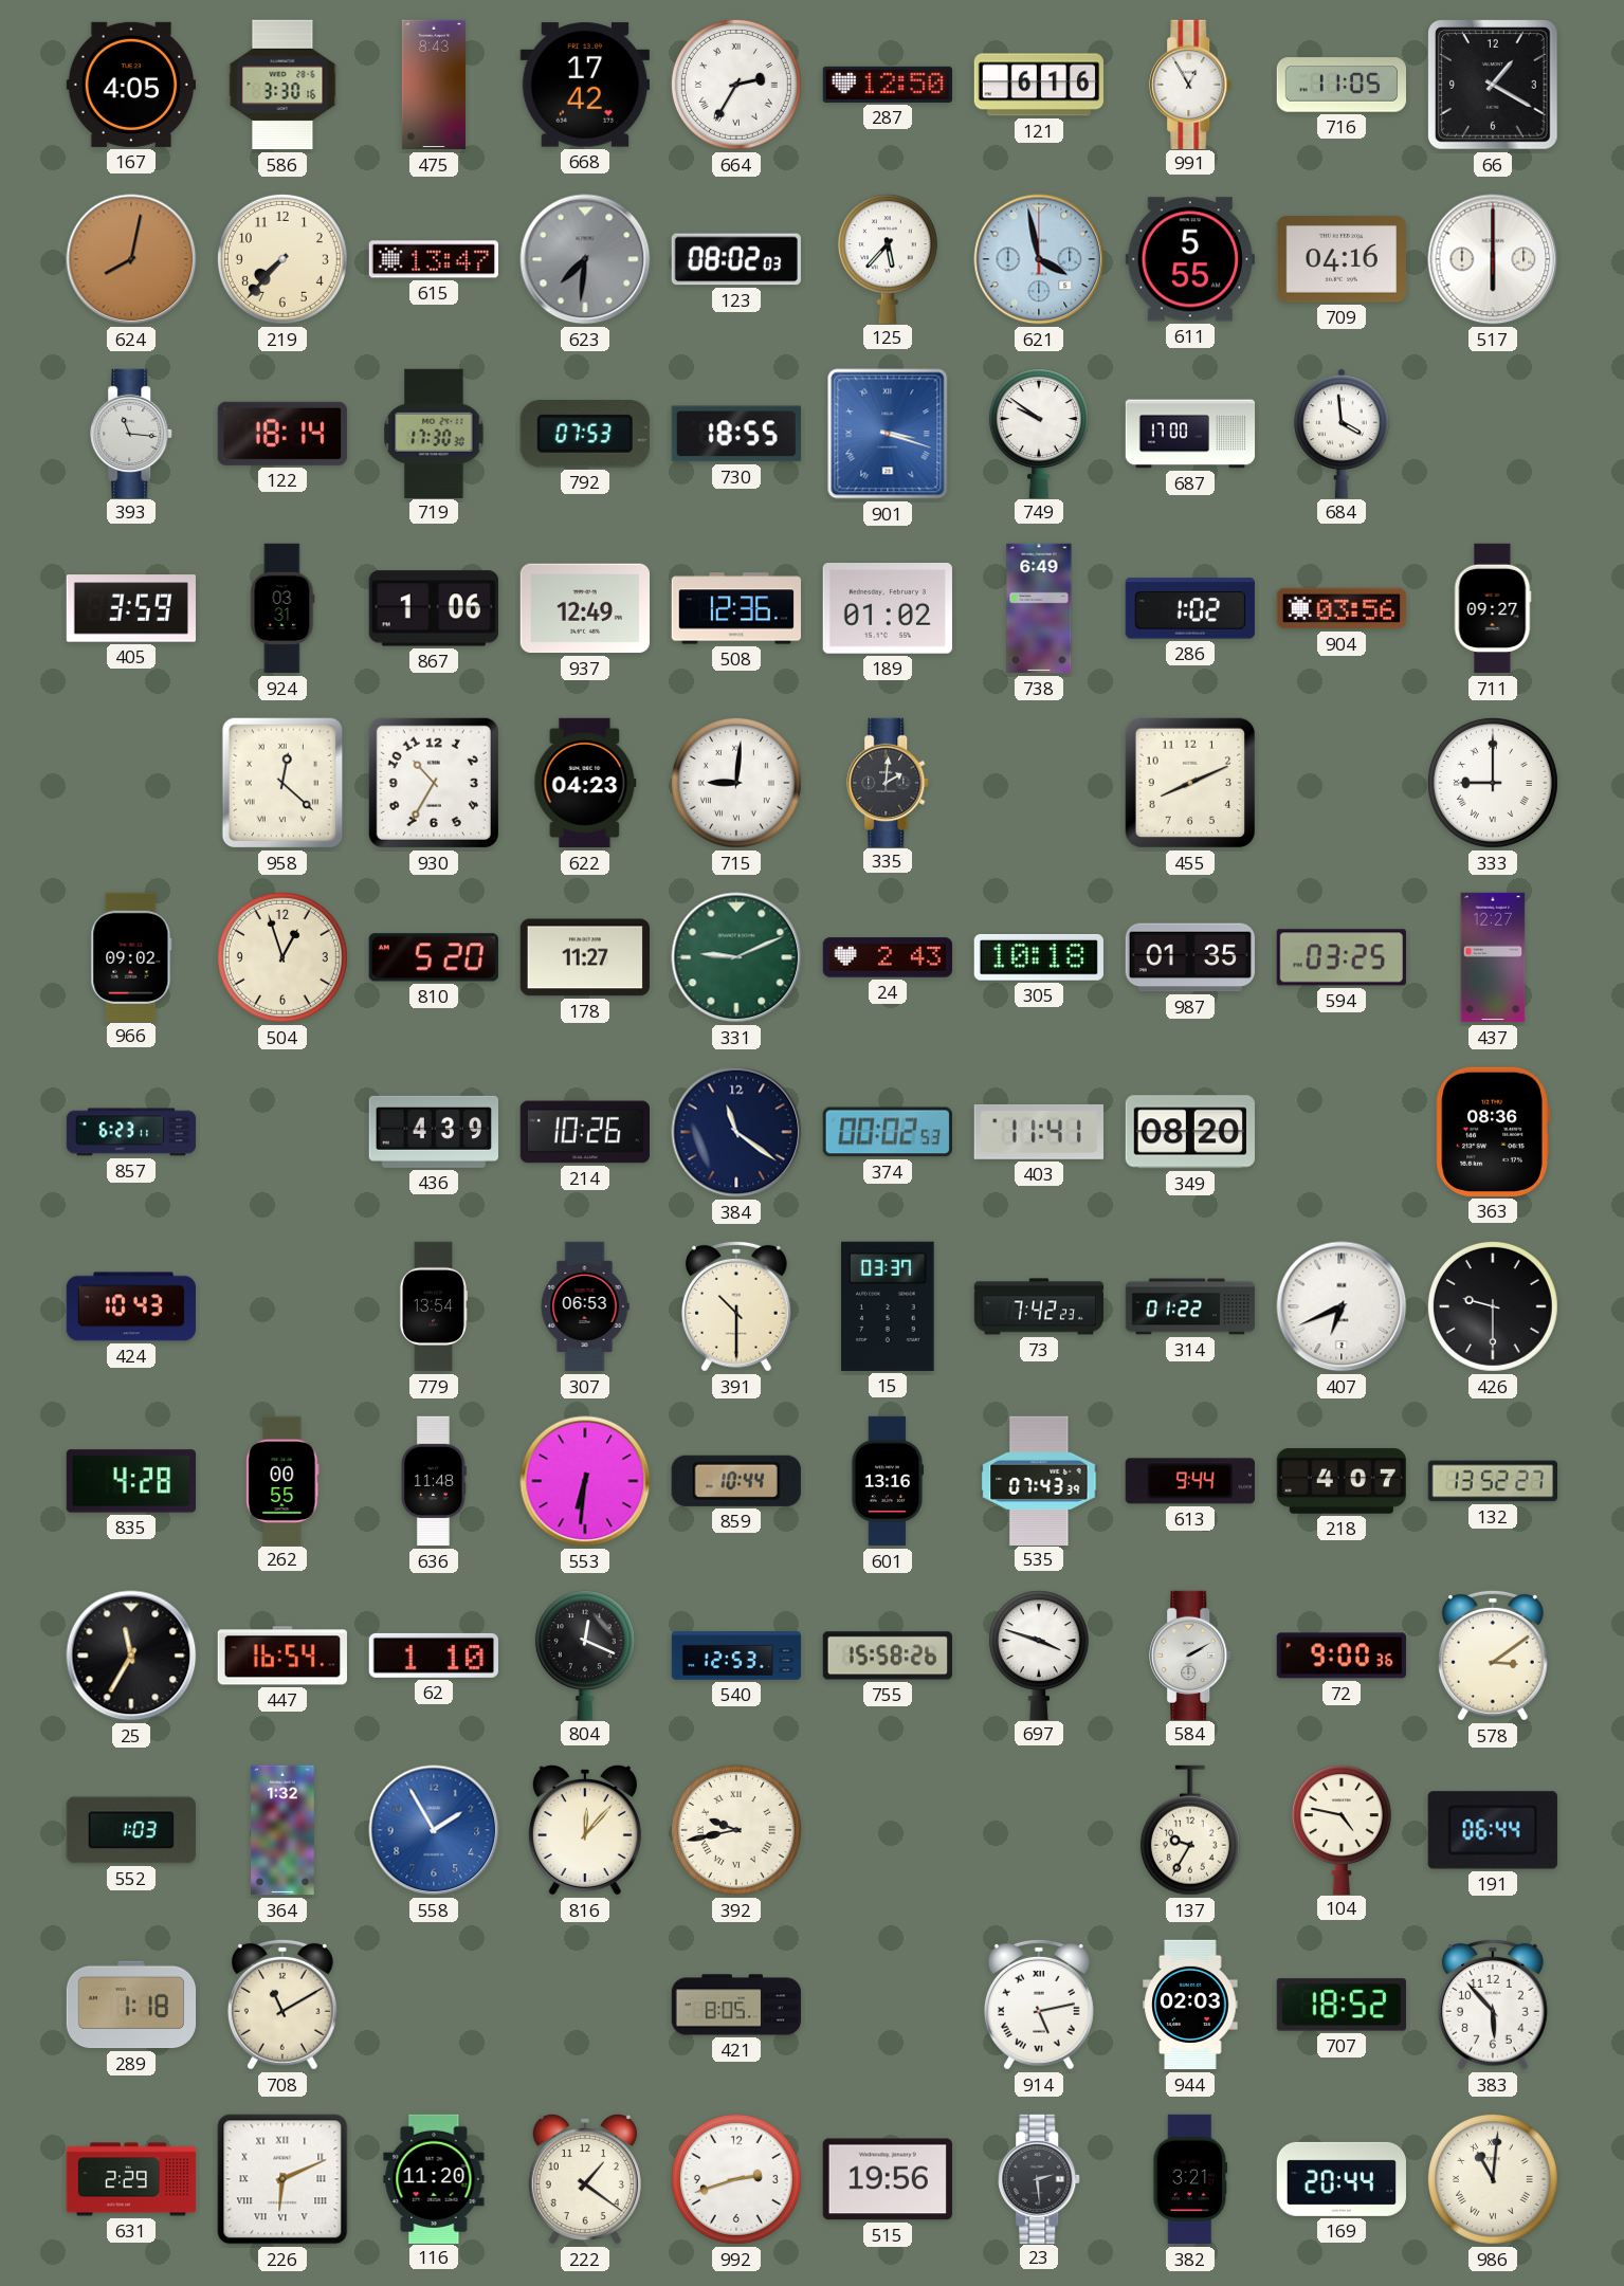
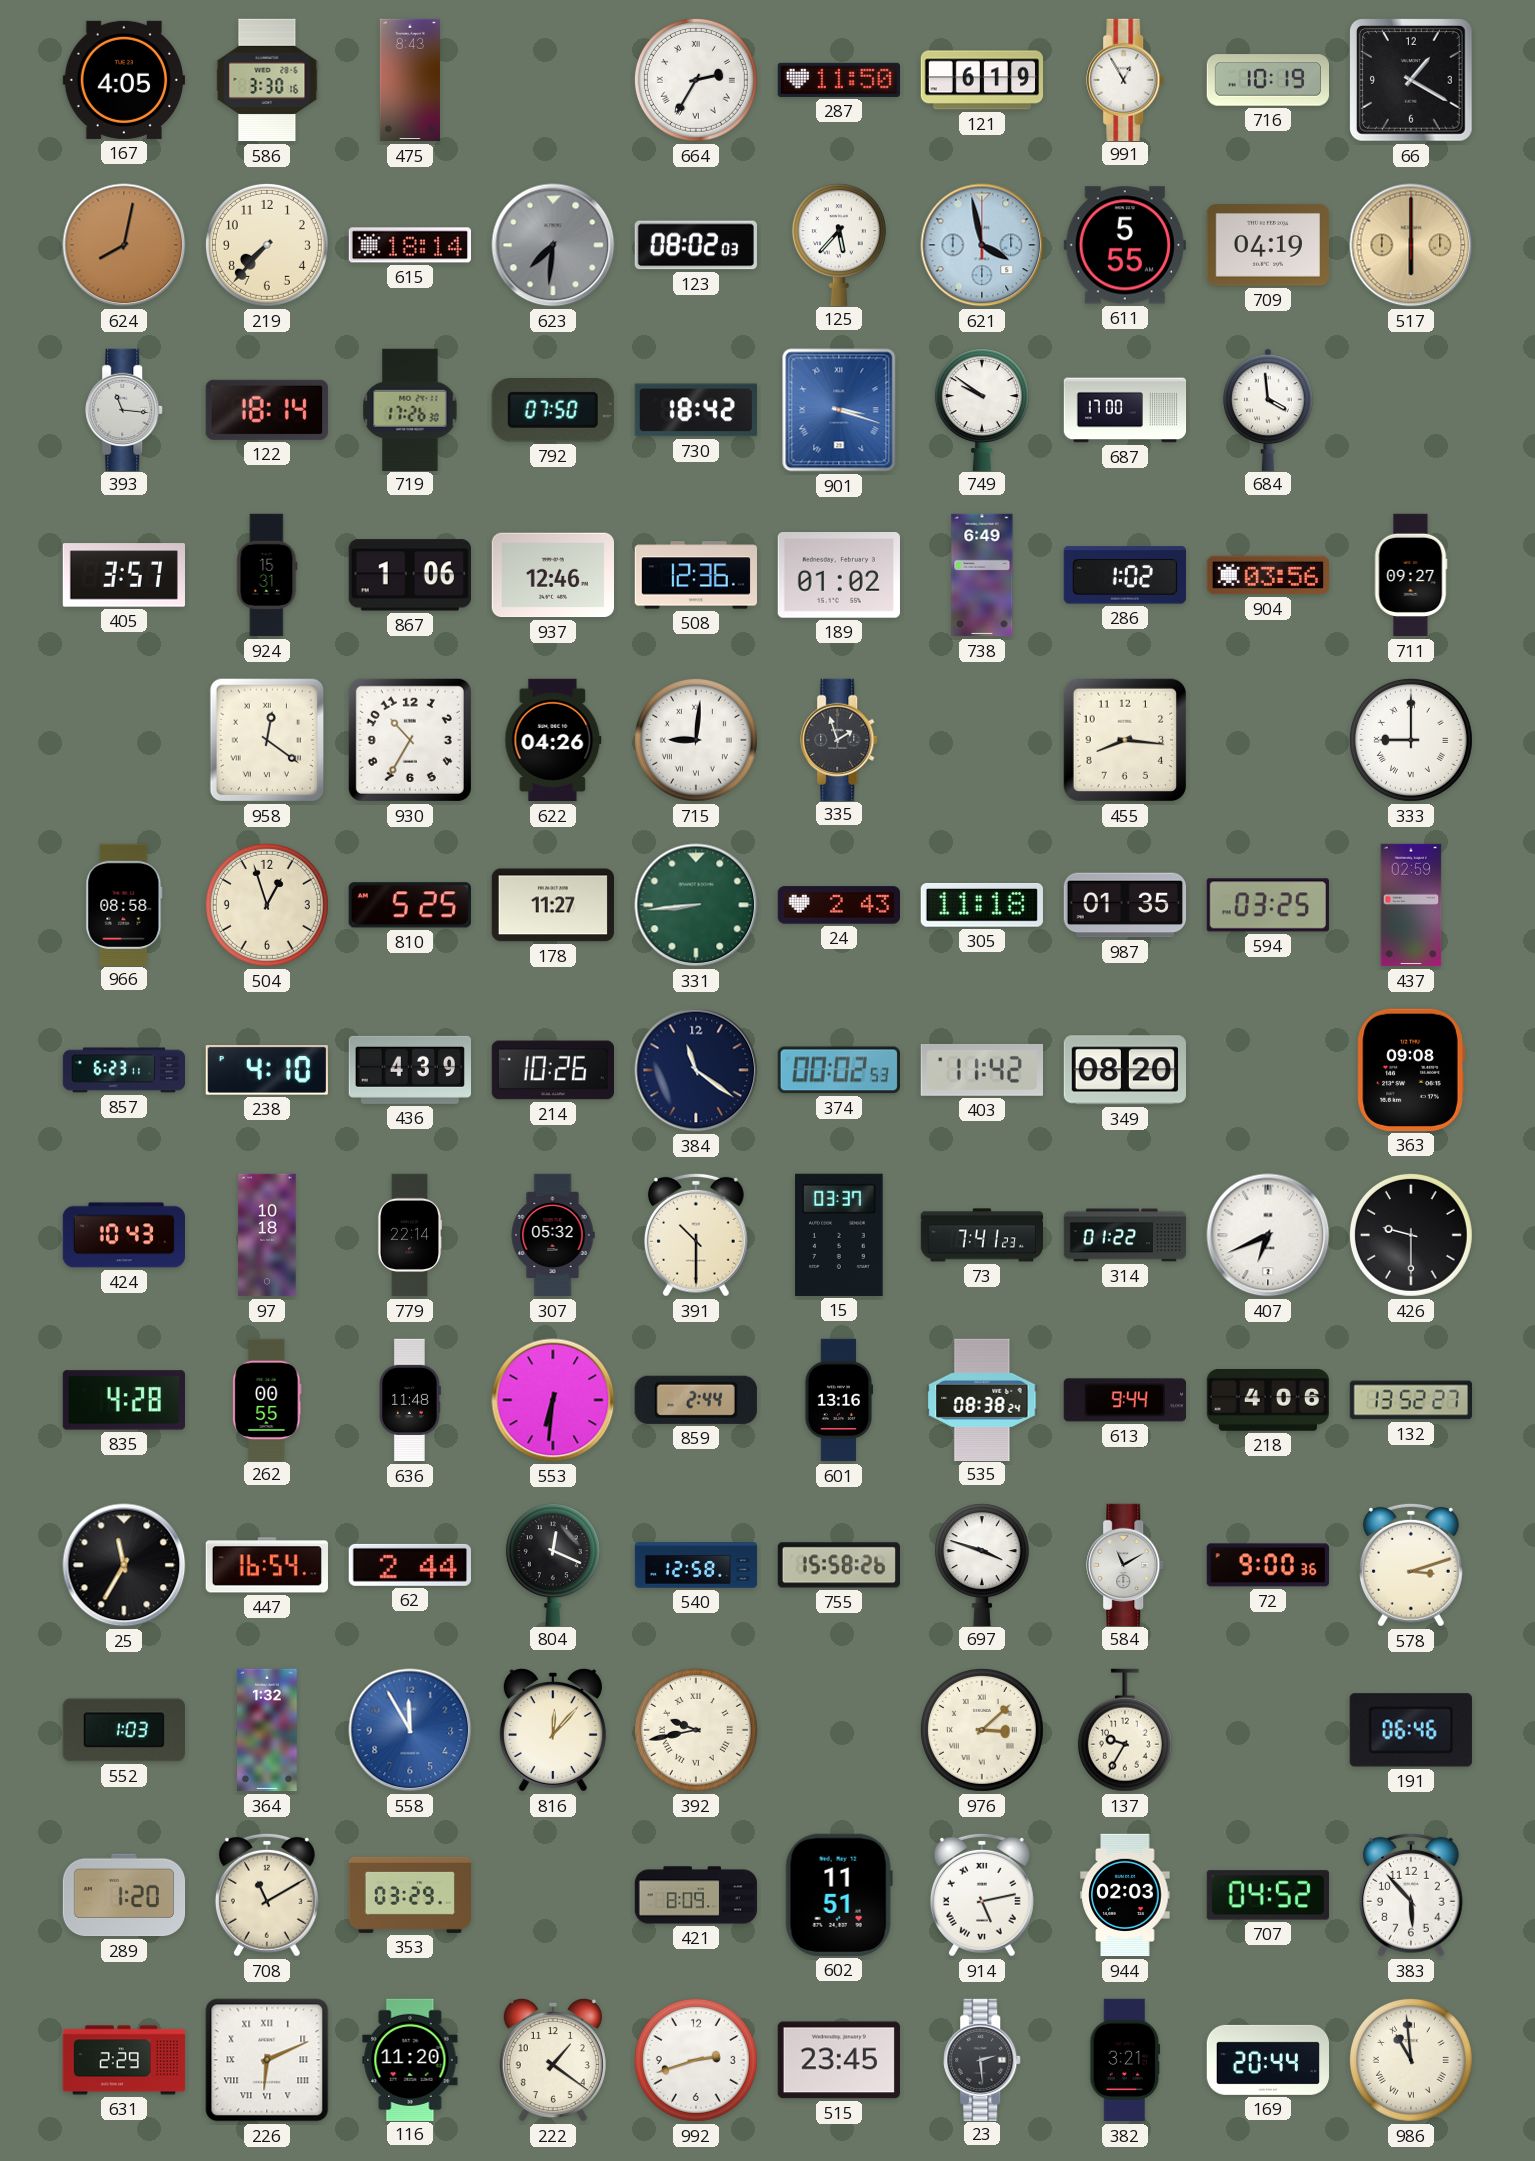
668: 17:42 -> none (585, 85)
287: 12:50 -> 11:50 (838, 80)
121: 6:16 -> 6:19 (982, 80)
716: 11:05 -> 10:19 (1267, 80)
615: 13:47 -> 18:14 (409, 245)
709: 04:16 -> 04:19 (1267, 245)
517 dial: white -> champagne (1411, 245)
719: 17:30 -> 17:26 (410, 409)
792: 07:53 -> 07:50 (553, 410)
730: 18:55 -> 18:42 (696, 410)
405: 3:59 -> 3:57 (123, 575)
924: 03:31 -> 15:31 (267, 575)
937: 12:49 -> 12:46 (552, 575)
958: 12:22 -> 12:21 (267, 740)
622: 04:23 -> 04:26 (553, 740)
335: 2:01 -> 1:57 (840, 739)
455: 8:11 -> 8:16 (1125, 740)
966: 09:02 -> 08:58 (124, 904)
810: 5:20 -> 5:25 (410, 905)
331: 9:11 -> 8:44 (696, 905)
305: 10:18 -> 11:18 (982, 906)
437: 12:27 -> 02:59 (1411, 905)
238: none -> 4:10 (267, 1071)
403: 11:41 -> 11:42 (981, 1070)
363: 08:36 -> 09:08 (1411, 1070)
97: none -> 10:18 (267, 1235)
779: 13:54 -> 22:14 (409, 1235)
307: 06:53 -> 05:32 (553, 1235)
73: 7:42 -> 7:41 (982, 1235)
859: 10:44 -> 2:44 (696, 1400)
535: 07:43 -> 08:38 (982, 1399)
218: 4:07 -> 4:06 (1267, 1400)
62: 1:10 -> 2:44 (410, 1565)
540: 12:53 -> 12:58 (696, 1565)
584: 2:10 -> 11:10 (1126, 1564)
578: 3:09 -> 3:12 (1411, 1565)
558: 1:55 -> 11:55 (410, 1730)
976: none -> 3:08 (982, 1730)
104: 4:47 -> none (1342, 1829)
191: 06:44 -> 06:46 (1411, 1730)
289: 1:18 -> 1:20 (124, 1895)
353: none -> 03:29 (410, 1895)
421: 8:05 -> 8:09 (696, 1895)
602: none -> 11:51 (839, 1895)
707: 18:52 -> 04:52 (1267, 1895)
515: 19:56 -> 23:45 (839, 2060)
986: 11:01 -> 10:59 (1411, 2060)
